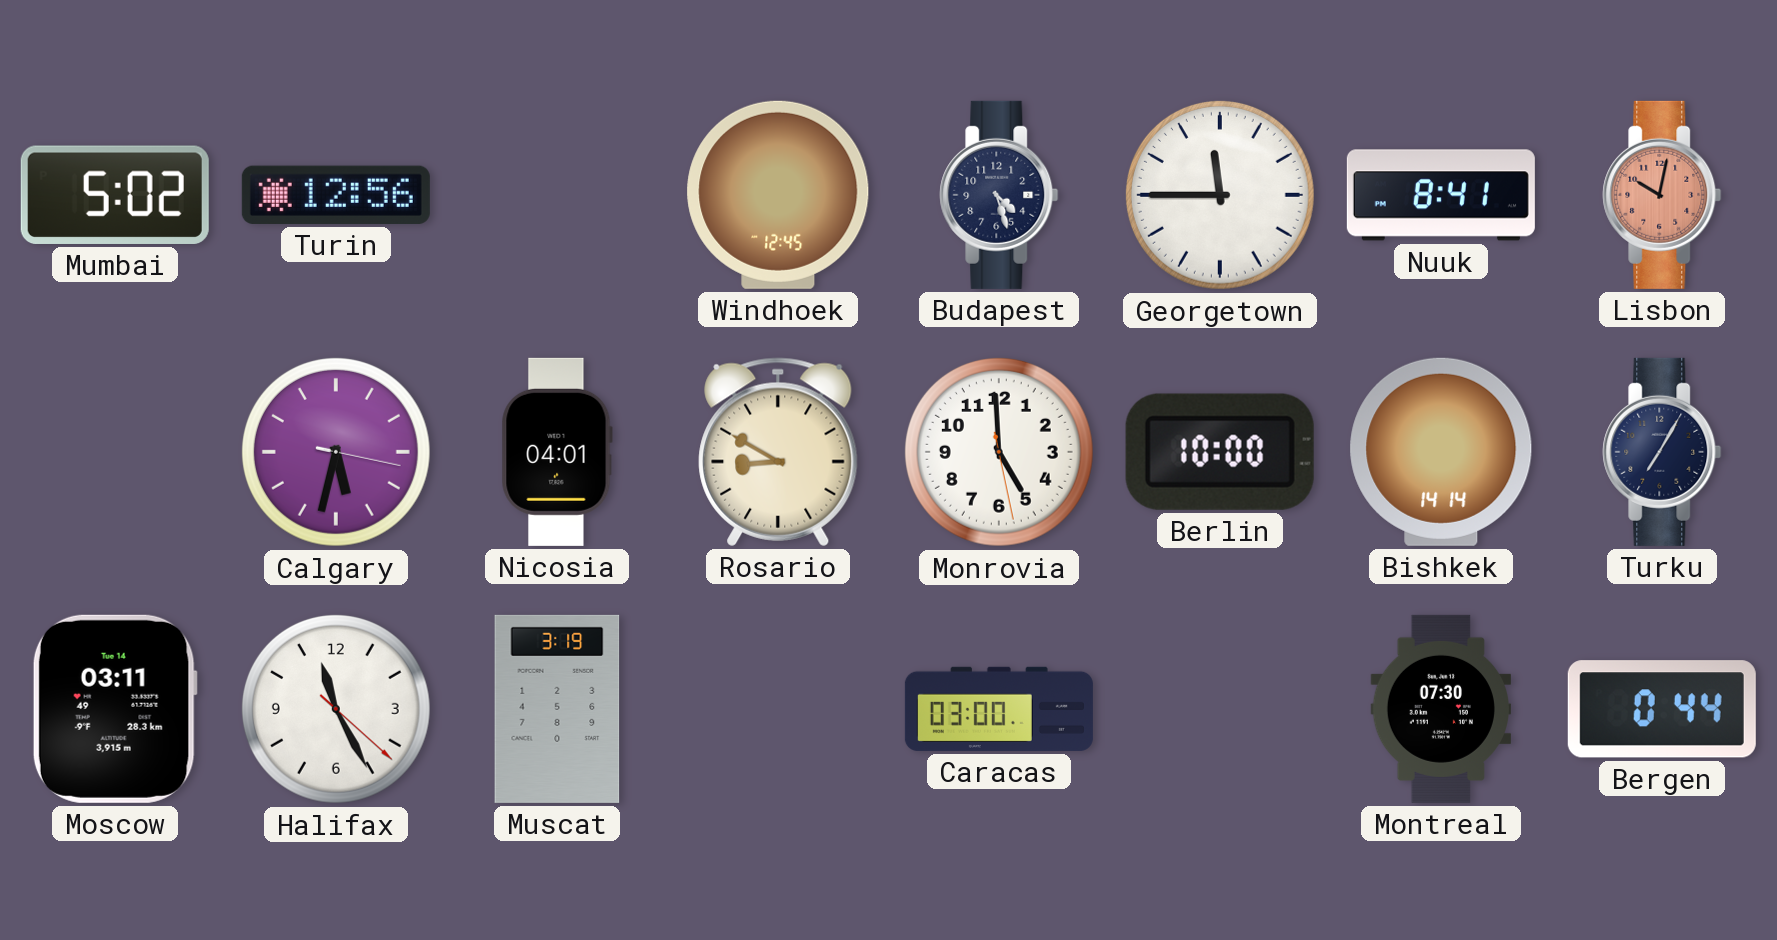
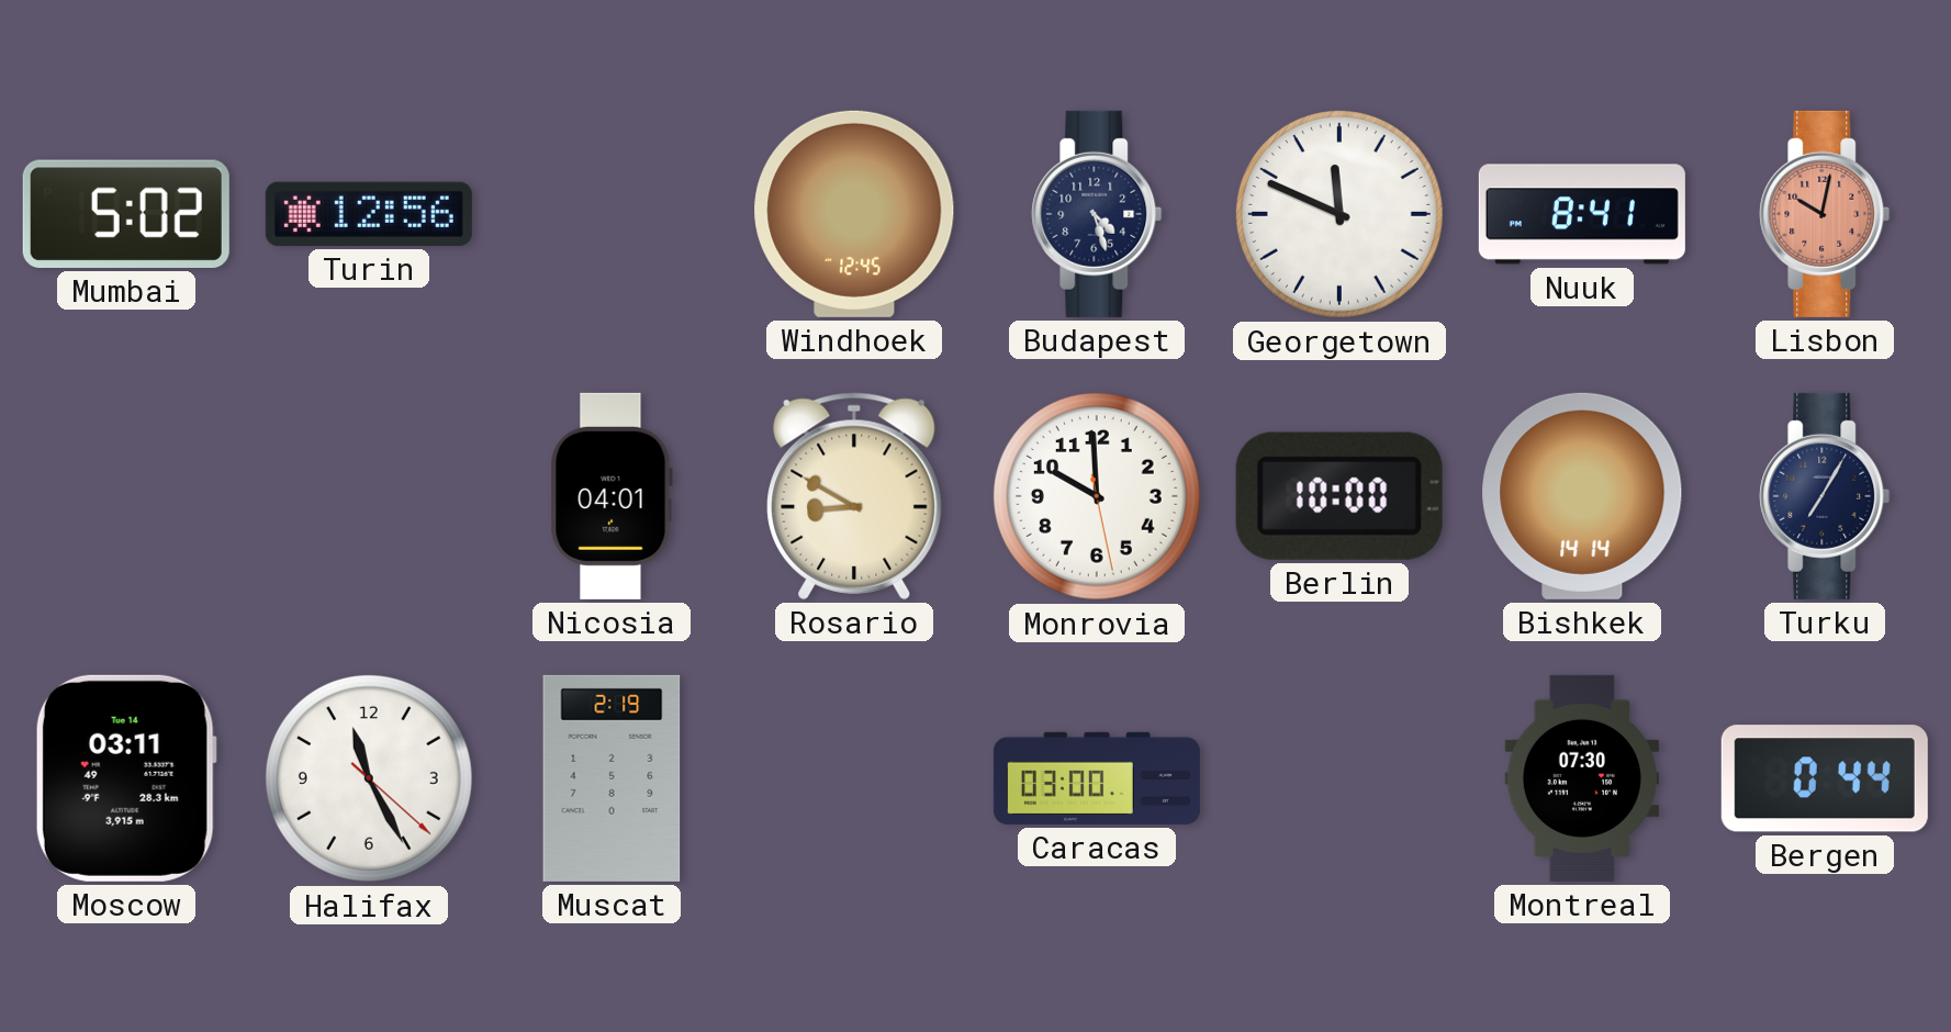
Georgetown: 11:45 -> 11:49 (1339, 214)
Calgary: 5:32 -> none (336, 452)
Monrovia: 4:59 -> 9:59 (1097, 496)
Muscat: 3:19 -> 2:19 (612, 778)
